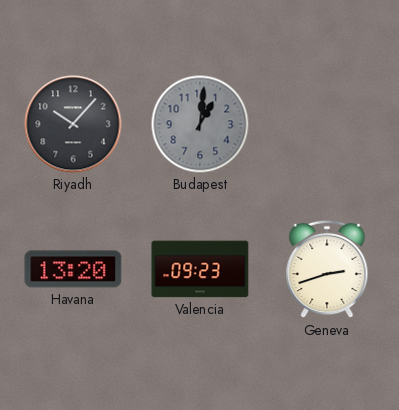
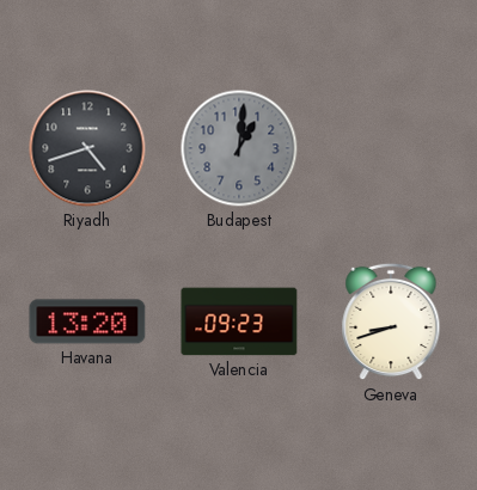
Riyadh: 10:07 -> 4:42 (87, 148)
Geneva: 2:42 -> 8:42 (391, 321)
